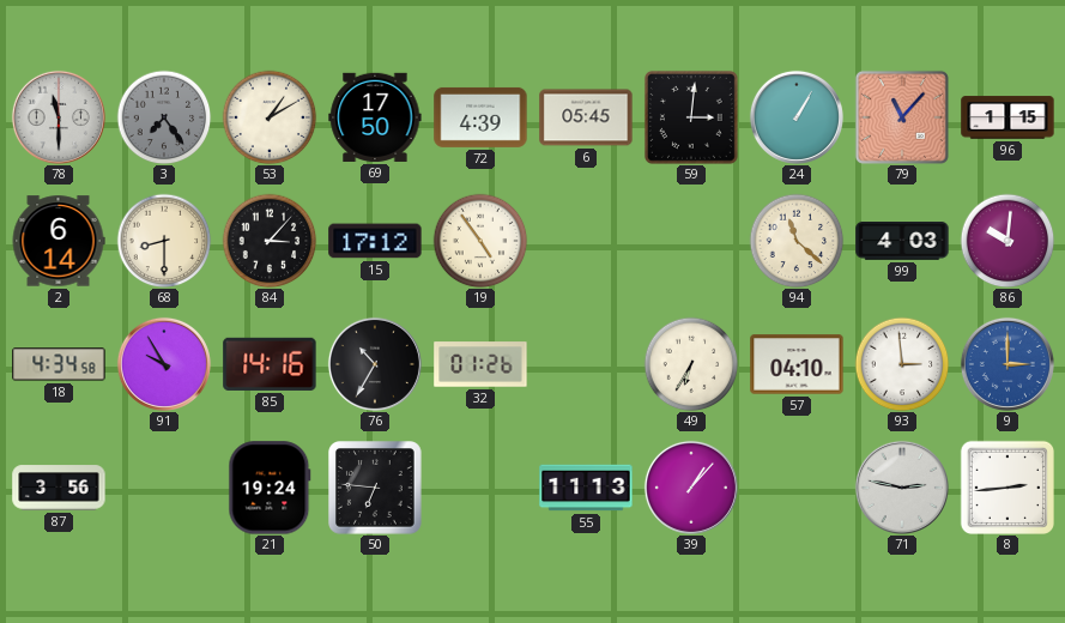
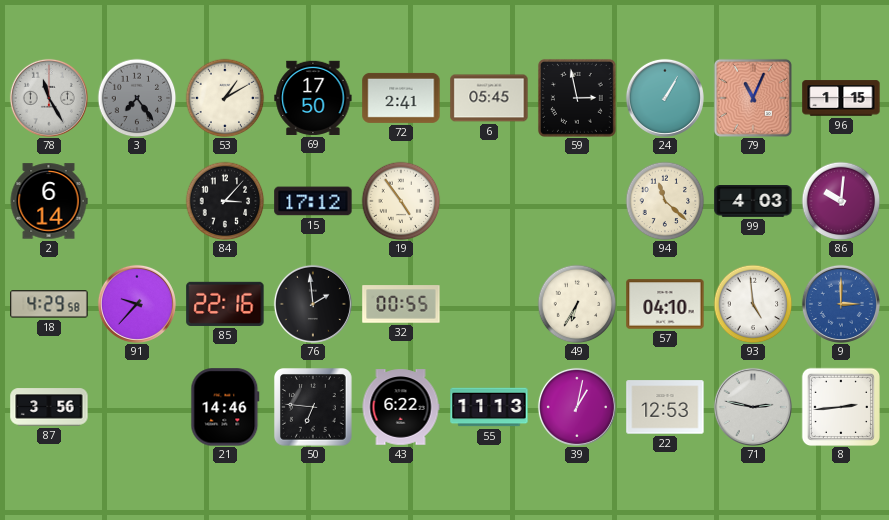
78: 11:30 -> 11:25 (49, 98)
72: 4:39 -> 2:41 (401, 98)
59: 3:01 -> 2:58 (577, 98)
79: 11:07 -> 11:04 (753, 98)
68: 8:30 -> none (164, 241)
18: 4:34 -> 4:29 (49, 304)
91: 9:55 -> 9:37 (137, 304)
85: 14:16 -> 22:16 (225, 304)
76: 10:35 -> 1:59 (313, 304)
32: 01:26 -> 00:55 (401, 304)
93: 2:59 -> 4:59 (753, 304)
21: 19:24 -> 14:46 (225, 407)
43: none -> 6:22 (401, 407)
39: 1:07 -> 1:02 (577, 407)
22: none -> 12:53 (665, 407)
